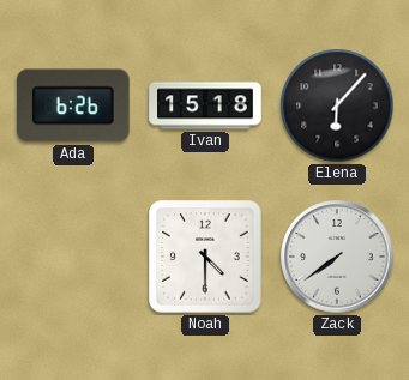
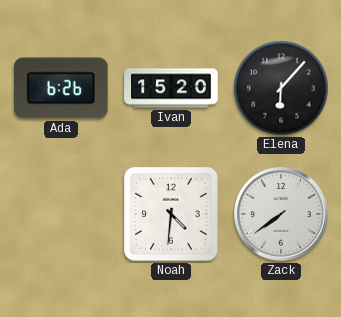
Ivan: 15:18 -> 15:20 (171, 88)
Noah: 4:30 -> 4:31 (171, 214)
